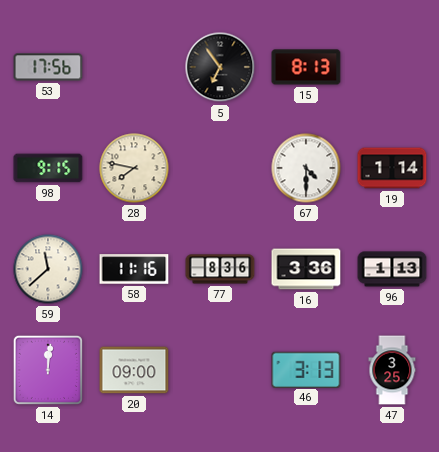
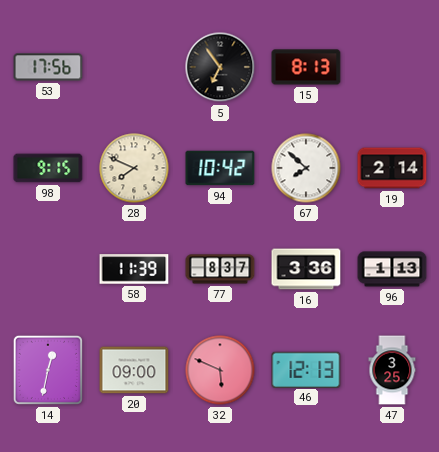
28: 7:47 -> 7:49 (134, 168)
94: none -> 10:42 (220, 168)
67: 4:30 -> 7:52 (306, 168)
19: 1:14 -> 2:14 (392, 168)
59: 11:38 -> none (48, 269)
58: 11:16 -> 11:39 (134, 269)
77: 8:36 -> 8:37 (220, 269)
14: 12:01 -> 12:32 (48, 370)
32: none -> 5:49 (220, 370)
46: 3:13 -> 12:13 (306, 369)
